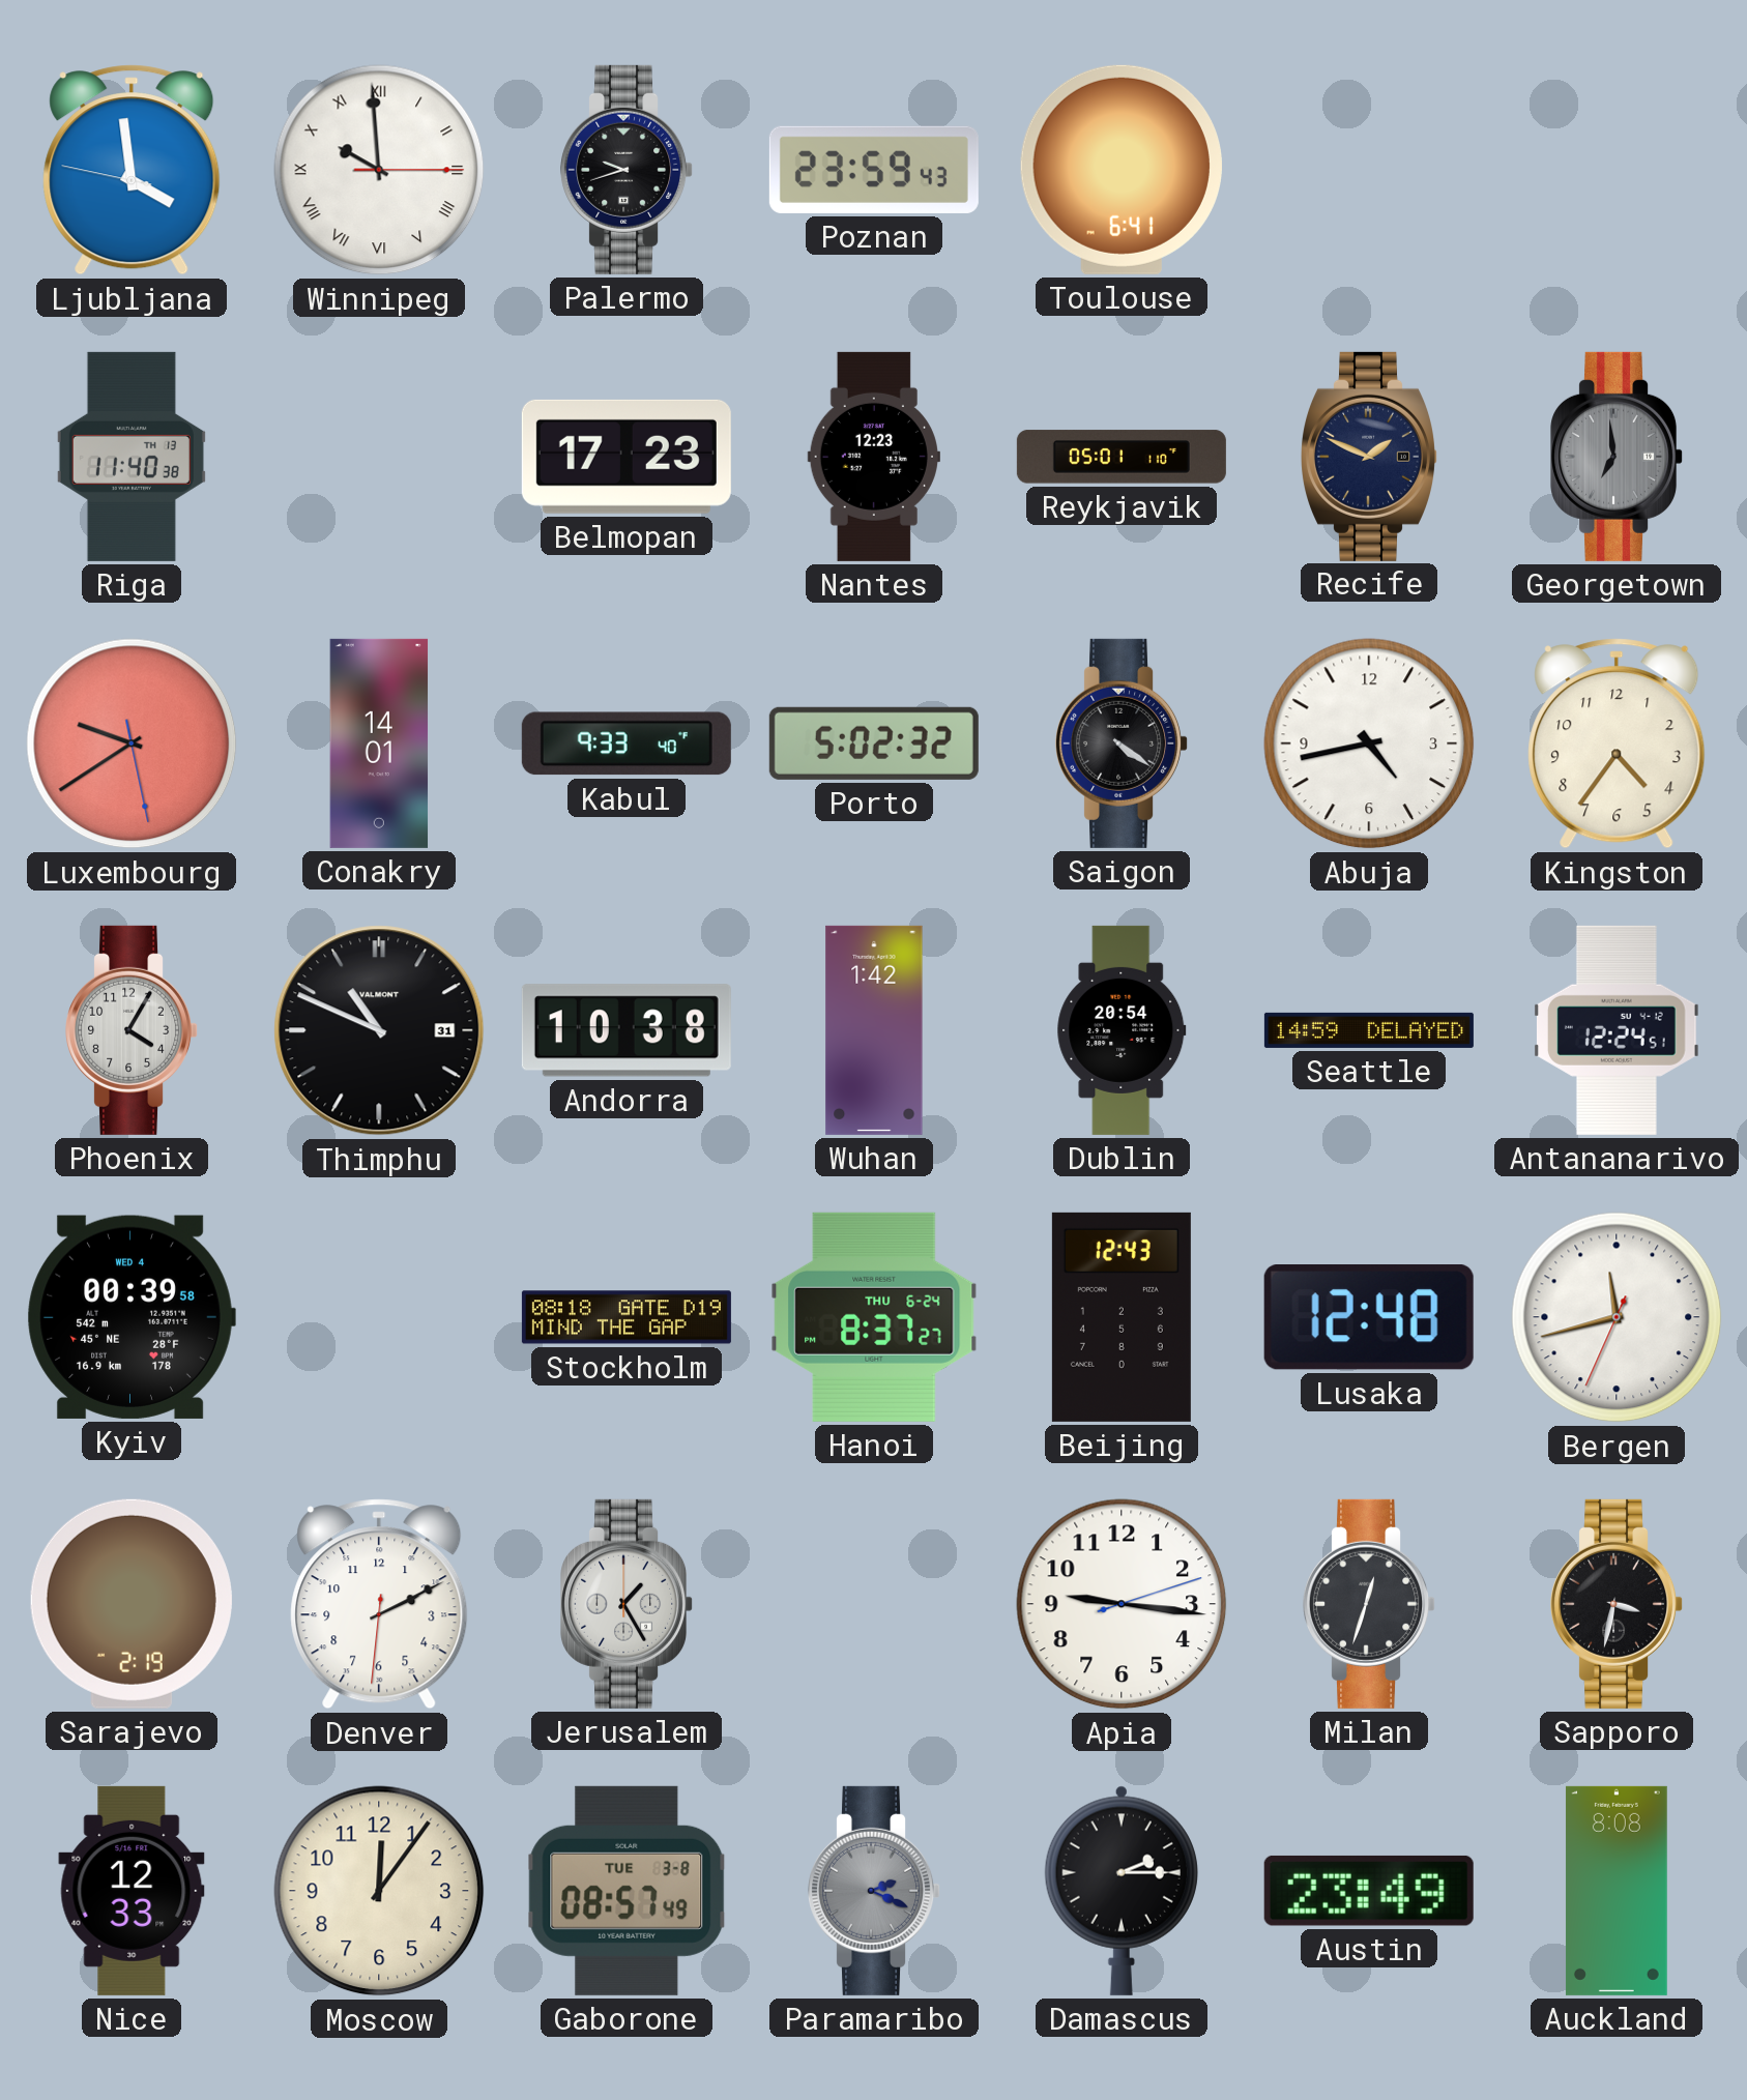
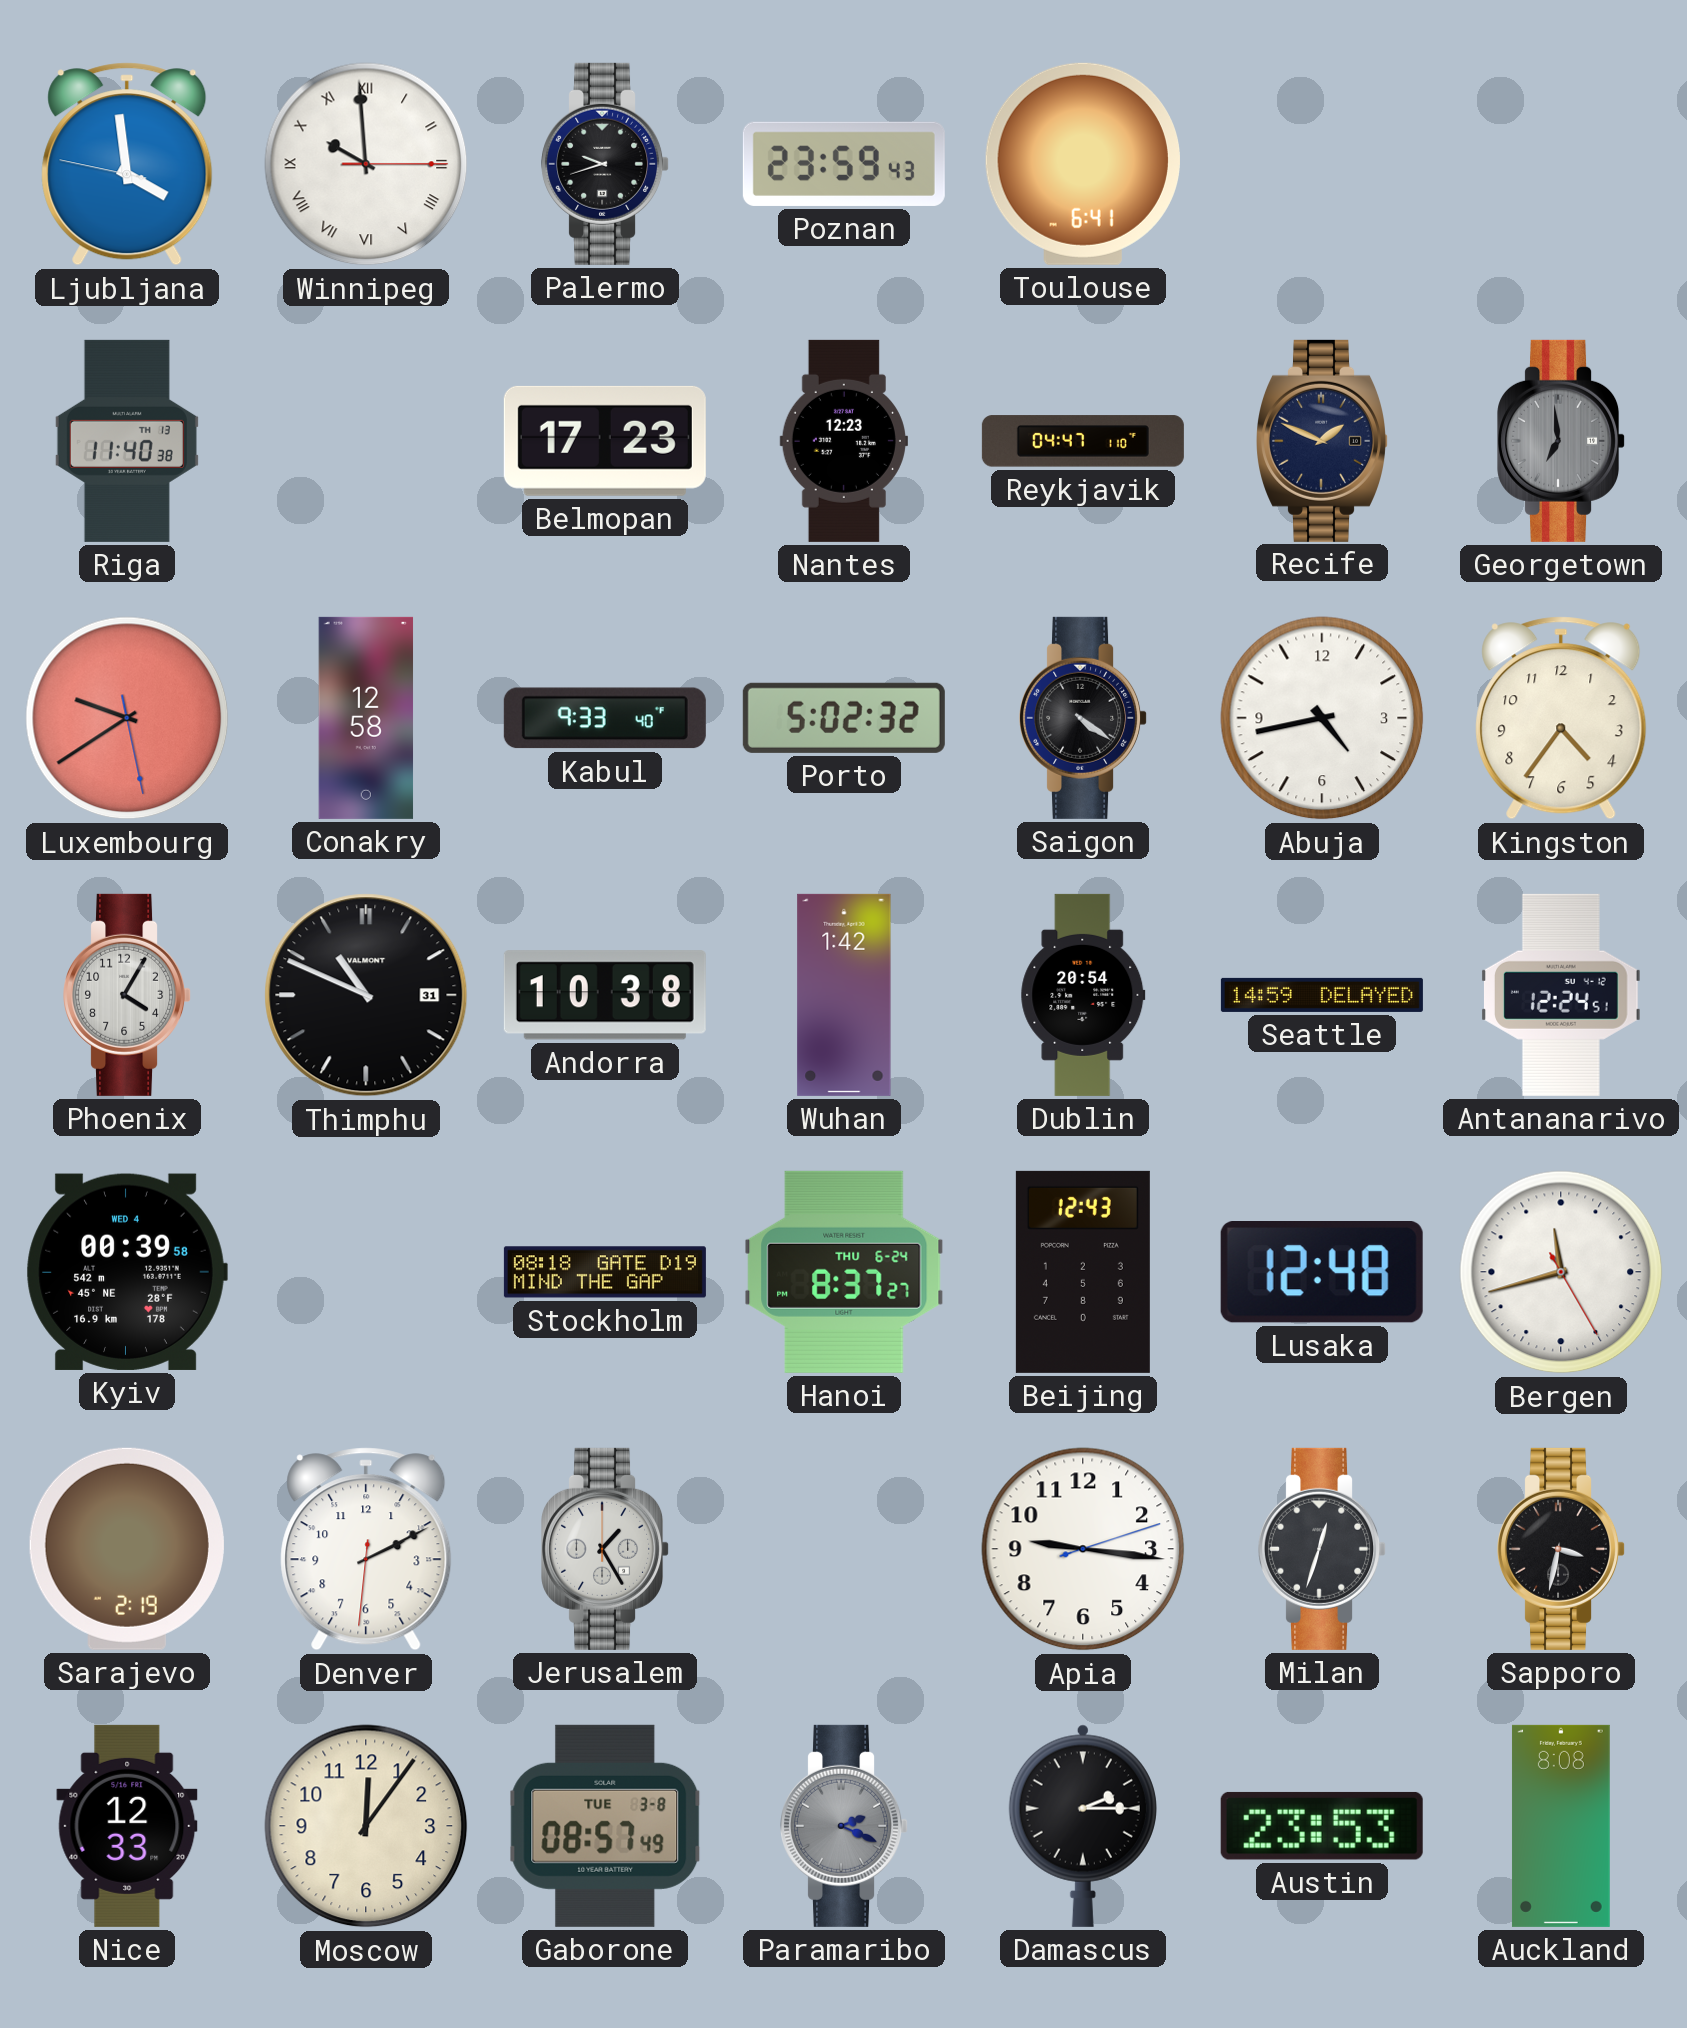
Reykjavik: 05:01 -> 04:47 (1083, 441)
Conakry: 14:01 -> 12:58 (366, 718)
Bergen: 11:42:34 -> 11:42:25 (1561, 1272)
Austin: 23:49 -> 23:53 (1322, 1826)
